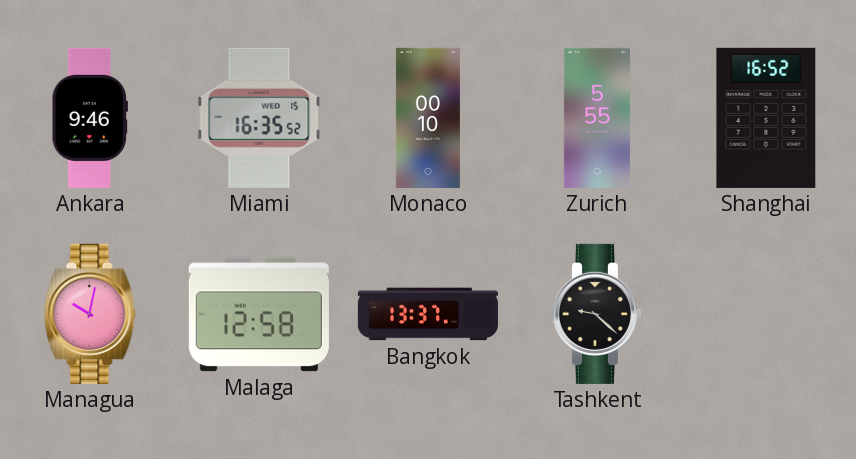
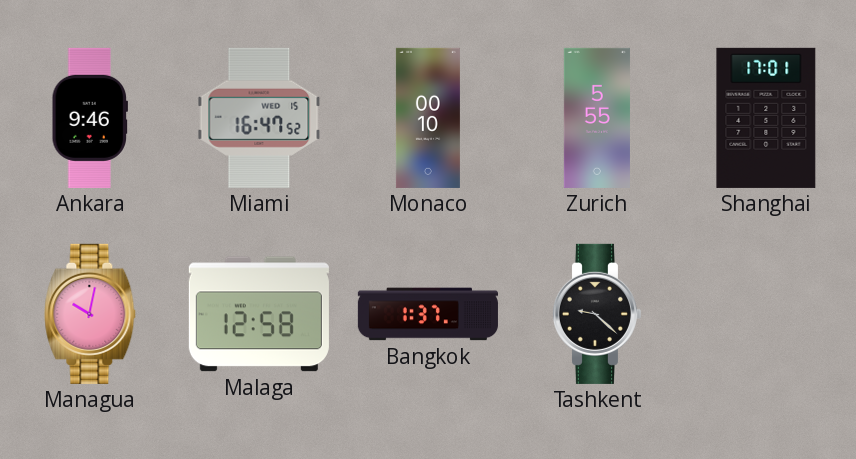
Miami: 16:35 -> 16:47 (259, 118)
Shanghai: 16:52 -> 17:01 (766, 118)
Bangkok: 13:37 -> 1:37 (428, 314)
